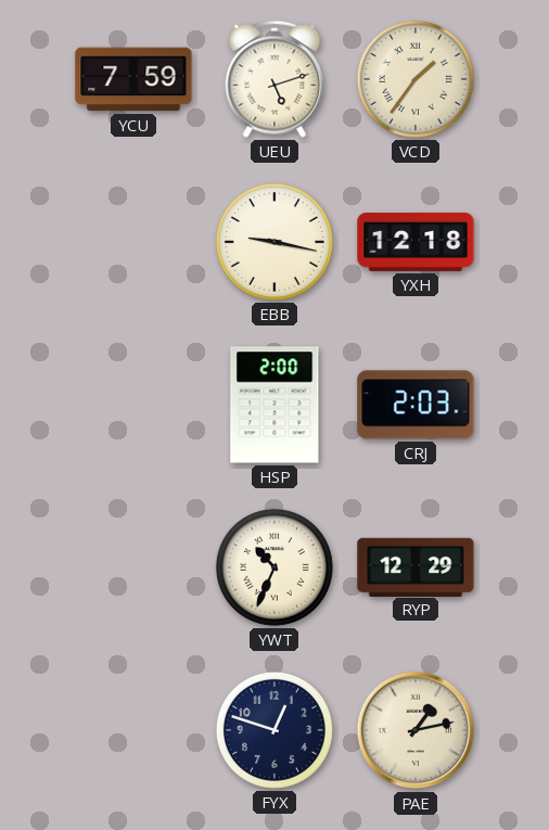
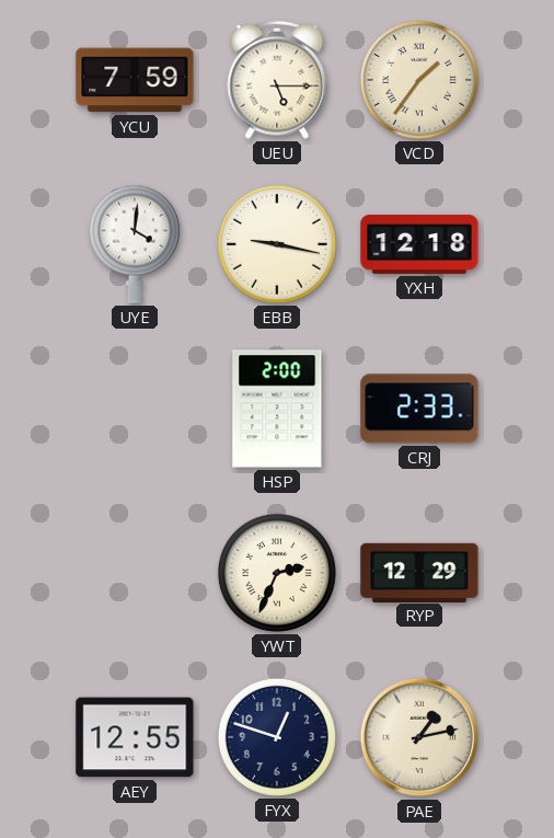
UEU: 5:12 -> 5:15 (277, 80)
UYE: none -> 4:01 (135, 244)
CRJ: 2:03 -> 2:33 (419, 409)
YWT: 10:34 -> 2:34 (277, 573)
AEY: none -> 12:55 (135, 737)
